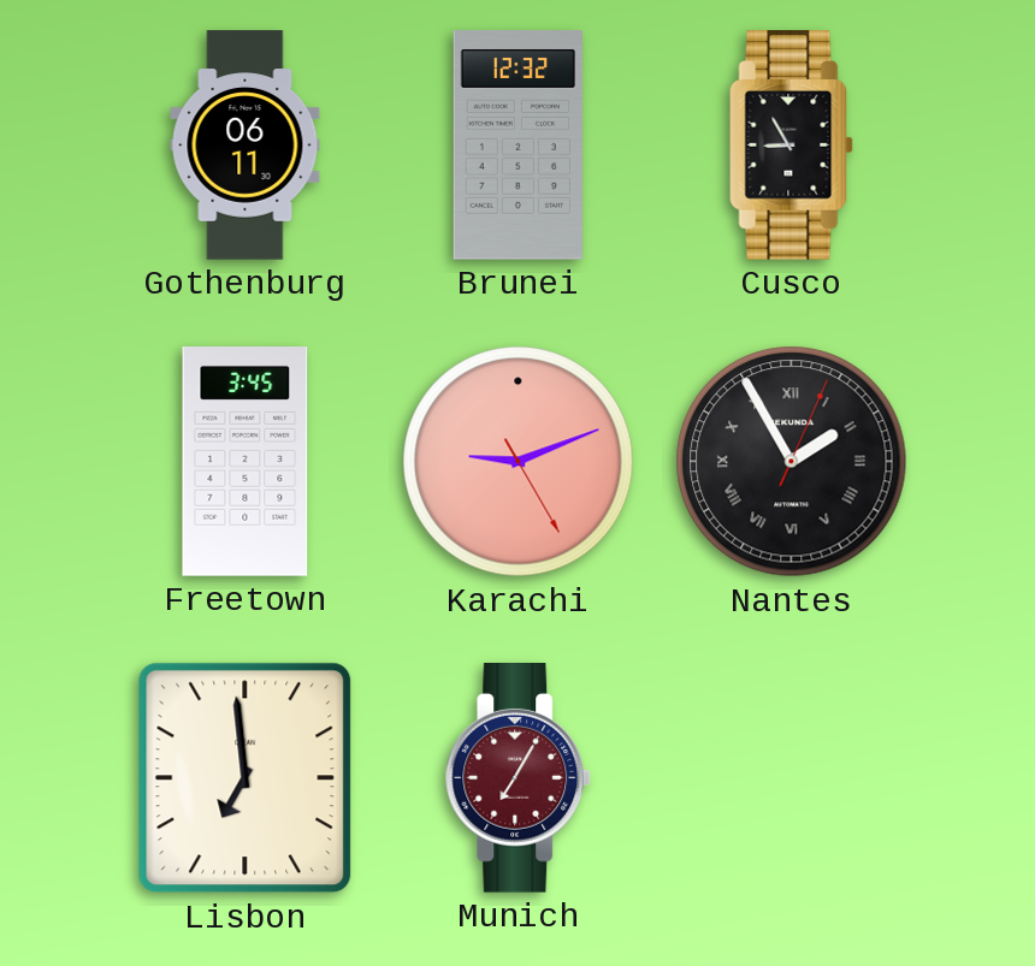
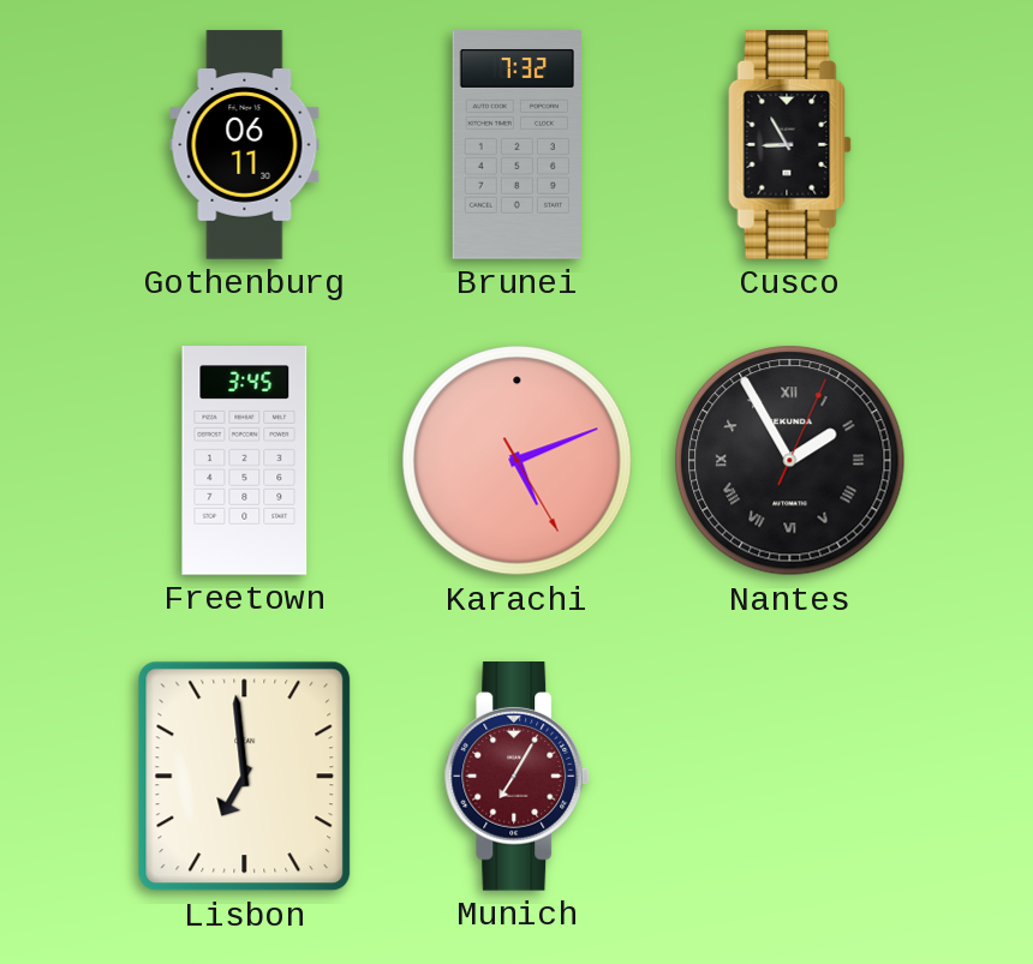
Brunei: 12:32 -> 7:32 (516, 145)
Karachi: 9:11 -> 5:11 (518, 461)
